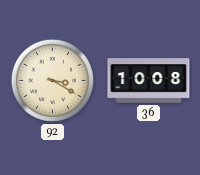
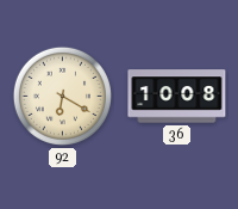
92: 3:20 -> 6:20 (62, 96)
